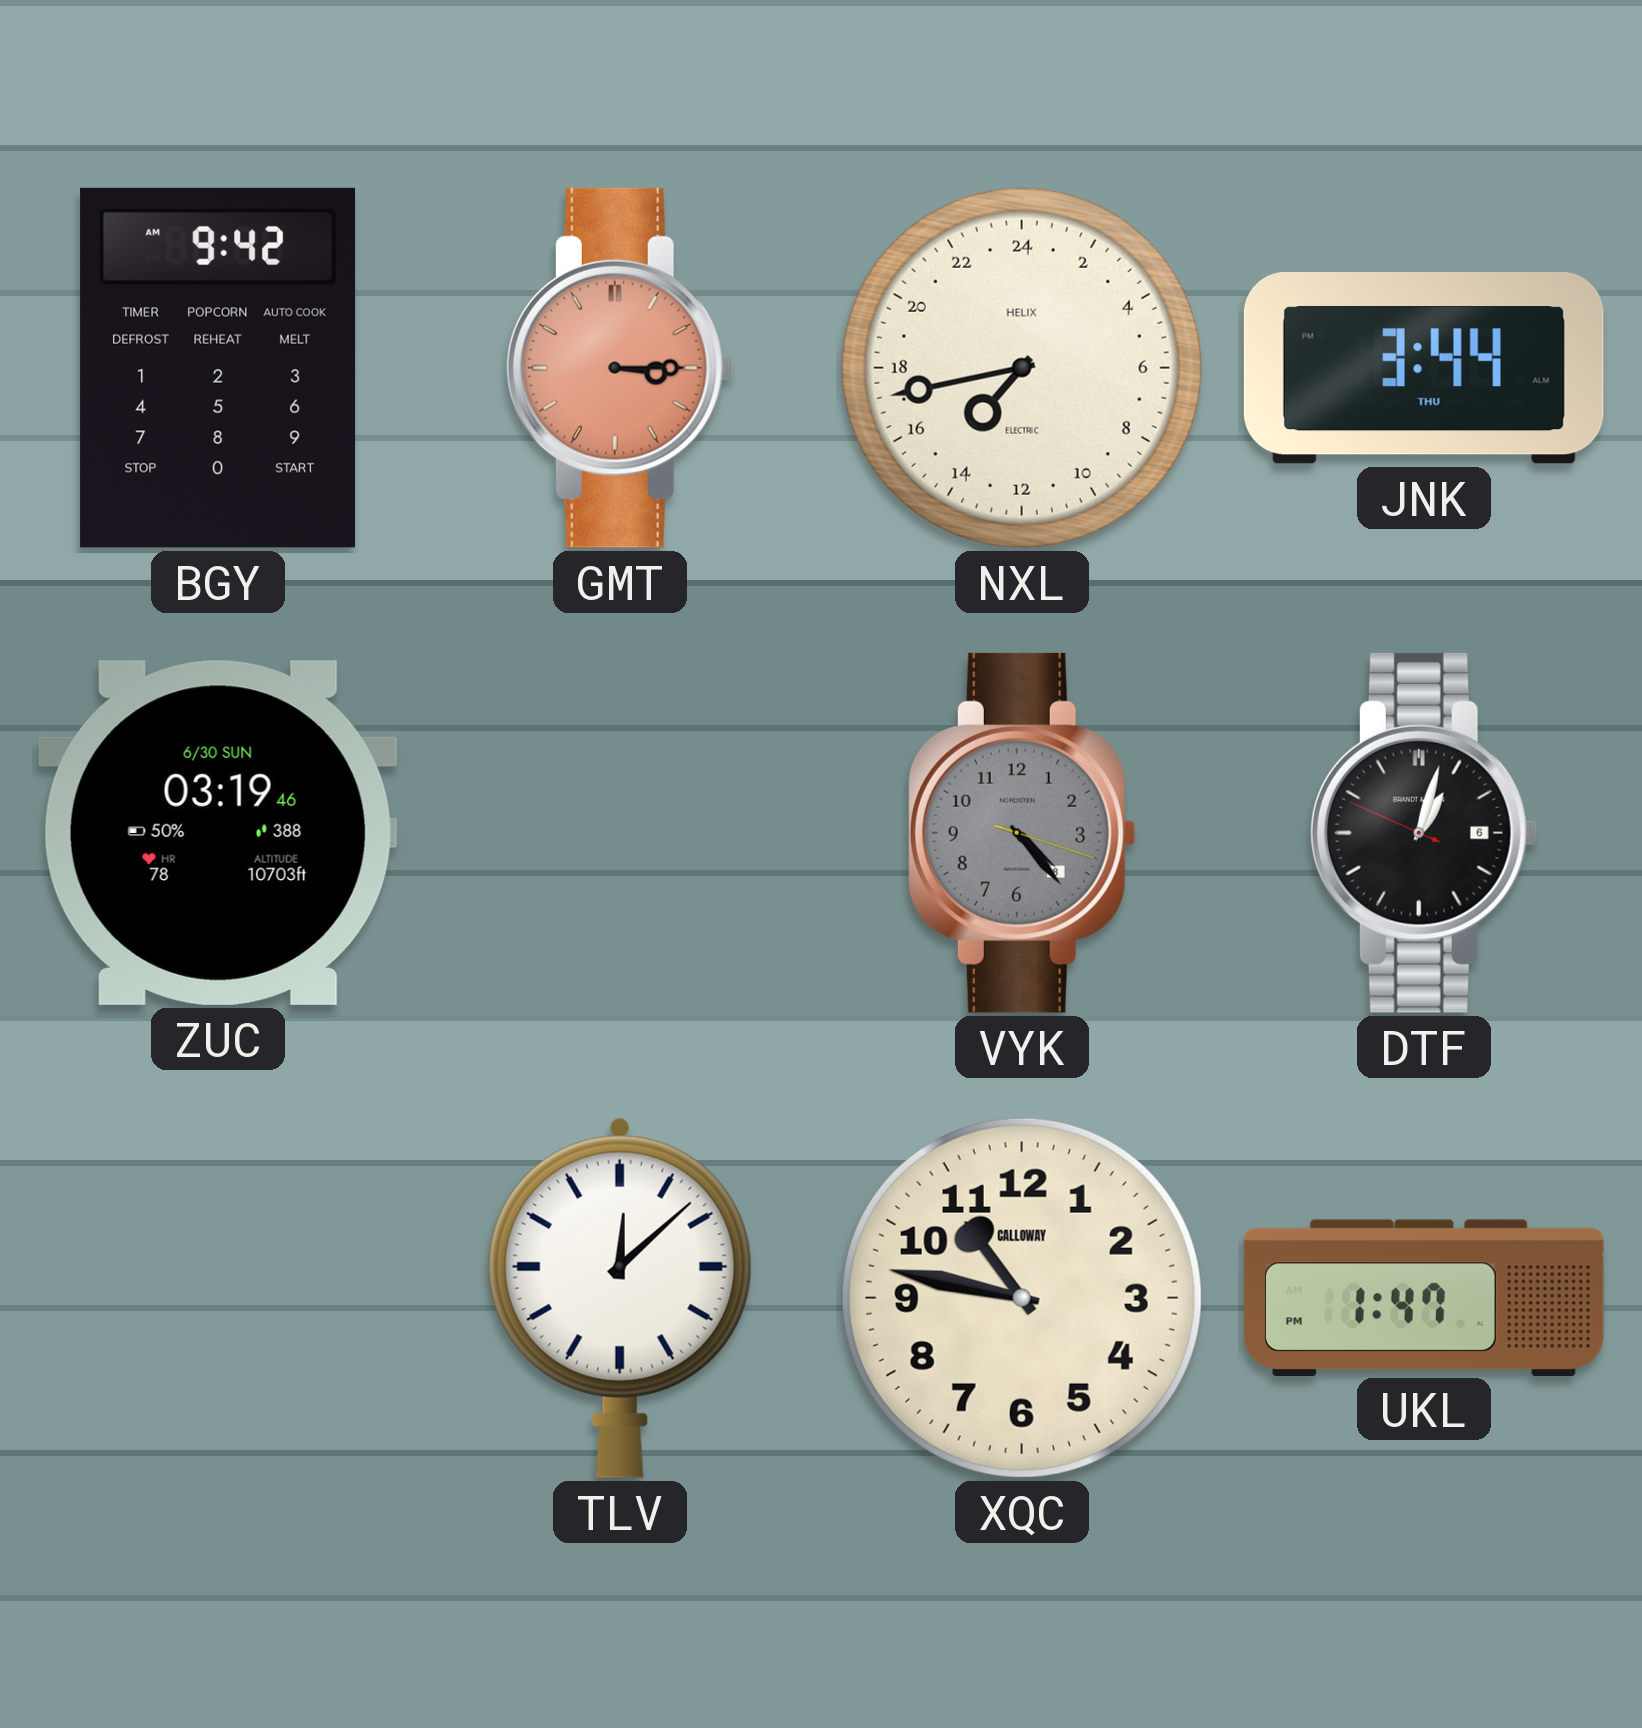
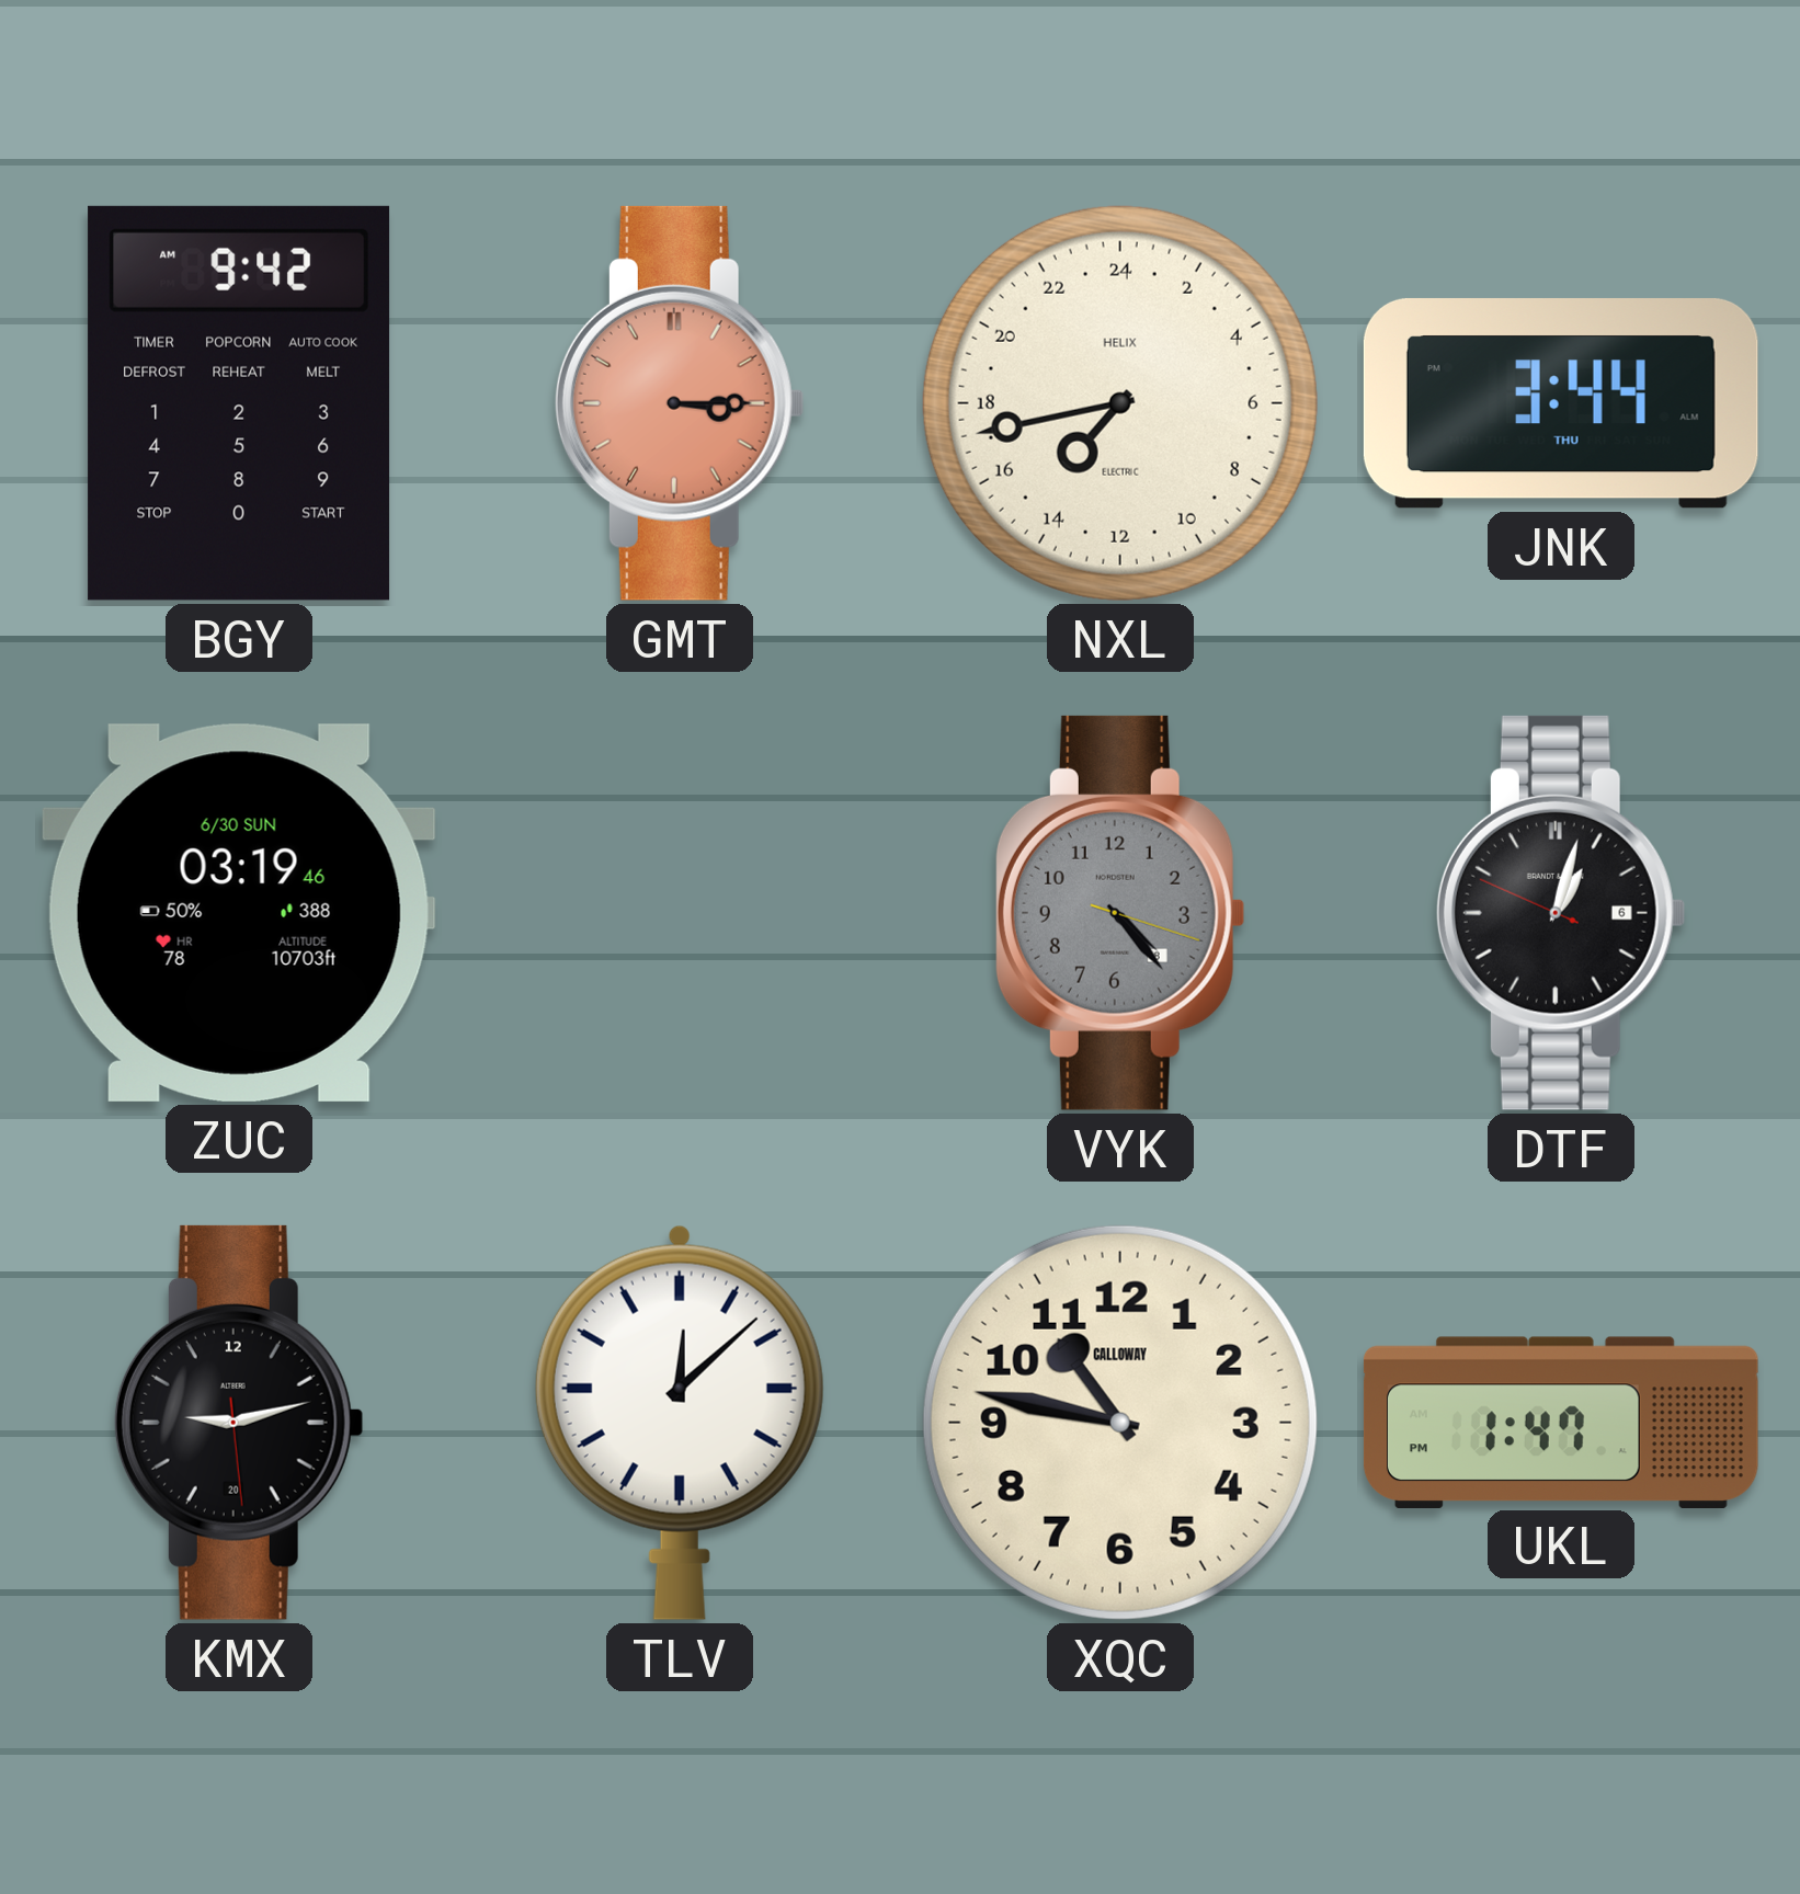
KMX: none -> 9:12 (239, 1423)
